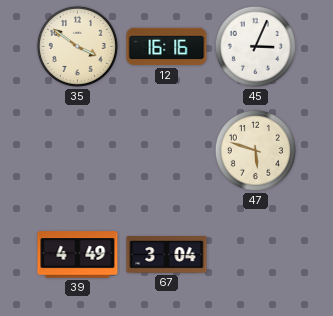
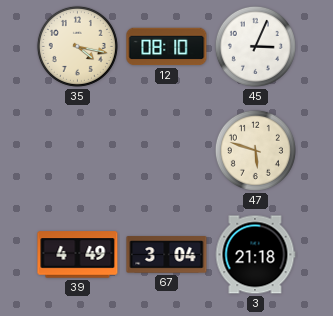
35: 3:51 -> 4:17 (77, 46)
12: 16:16 -> 08:10 (167, 47)
3: none -> 21:18 (255, 255)
